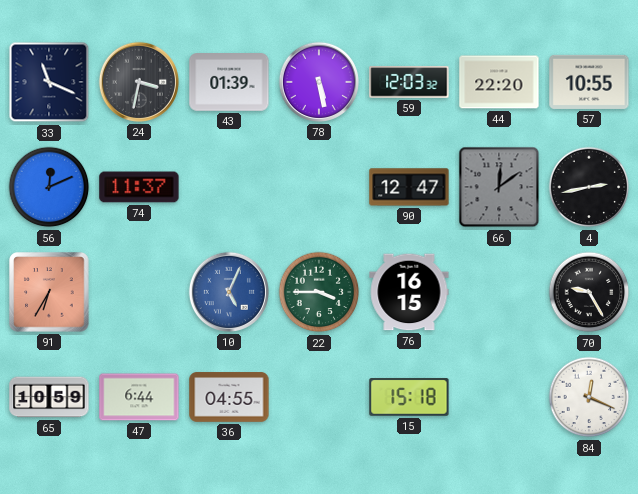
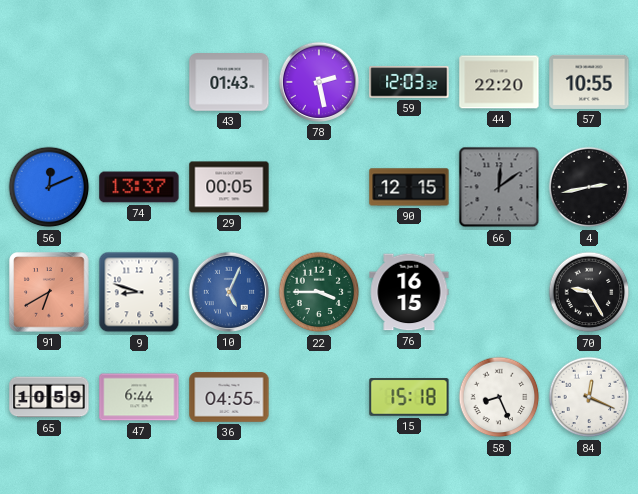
33: 11:19 -> none (49, 82)
24: 3:32 -> none (139, 82)
43: 01:39 -> 01:43 (229, 82)
78: 5:28 -> 2:28 (319, 82)
74: 11:37 -> 13:37 (139, 187)
29: none -> 00:05 (229, 187)
90: 12:47 -> 12:15 (409, 187)
91: 6:35 -> 6:40 (49, 292)
9: none -> 8:48 (139, 292)
58: none -> 8:26 (499, 397)
